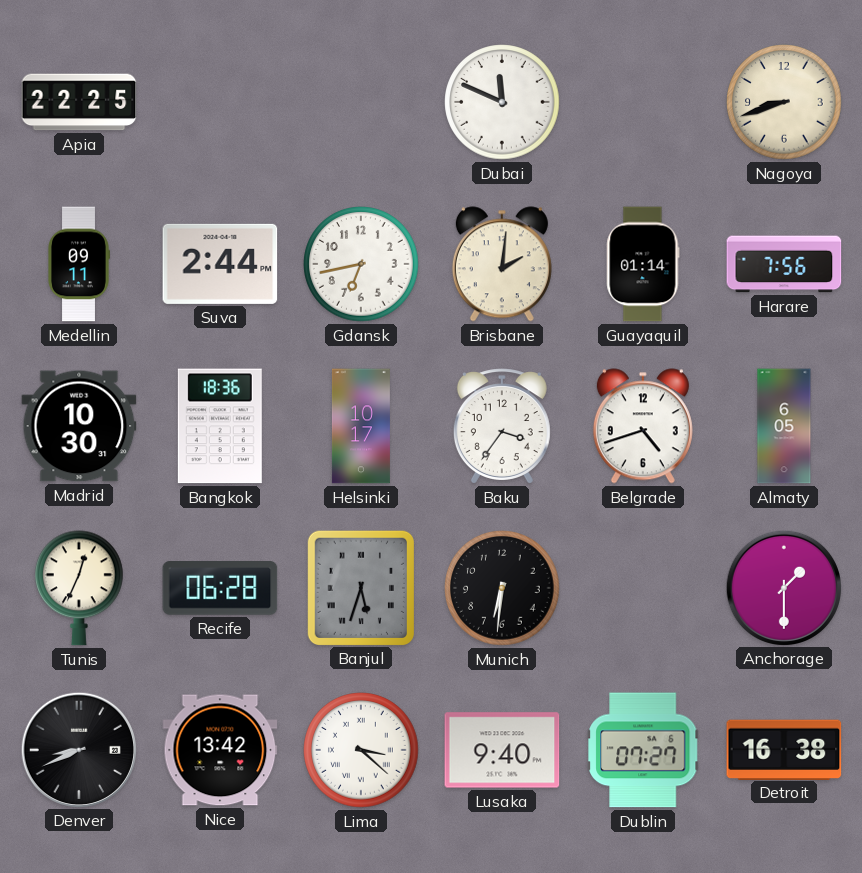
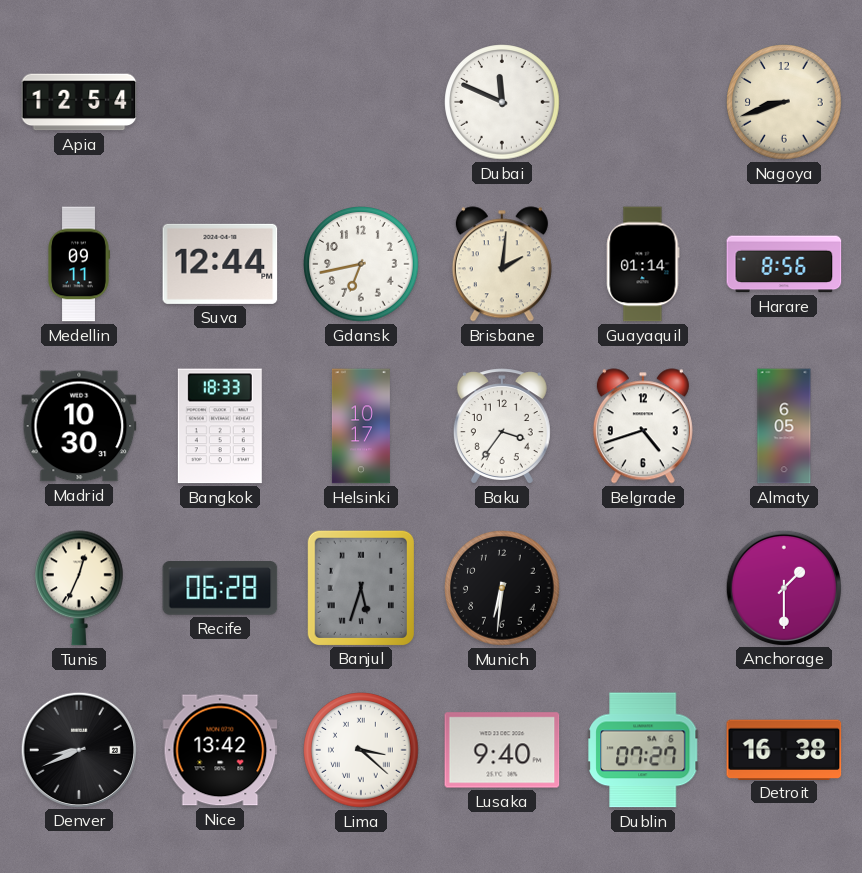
Apia: 22:25 -> 12:54 (79, 102)
Suva: 2:44 -> 12:44 (220, 264)
Harare: 7:56 -> 8:56 (784, 264)
Bangkok: 18:36 -> 18:33 (220, 426)
